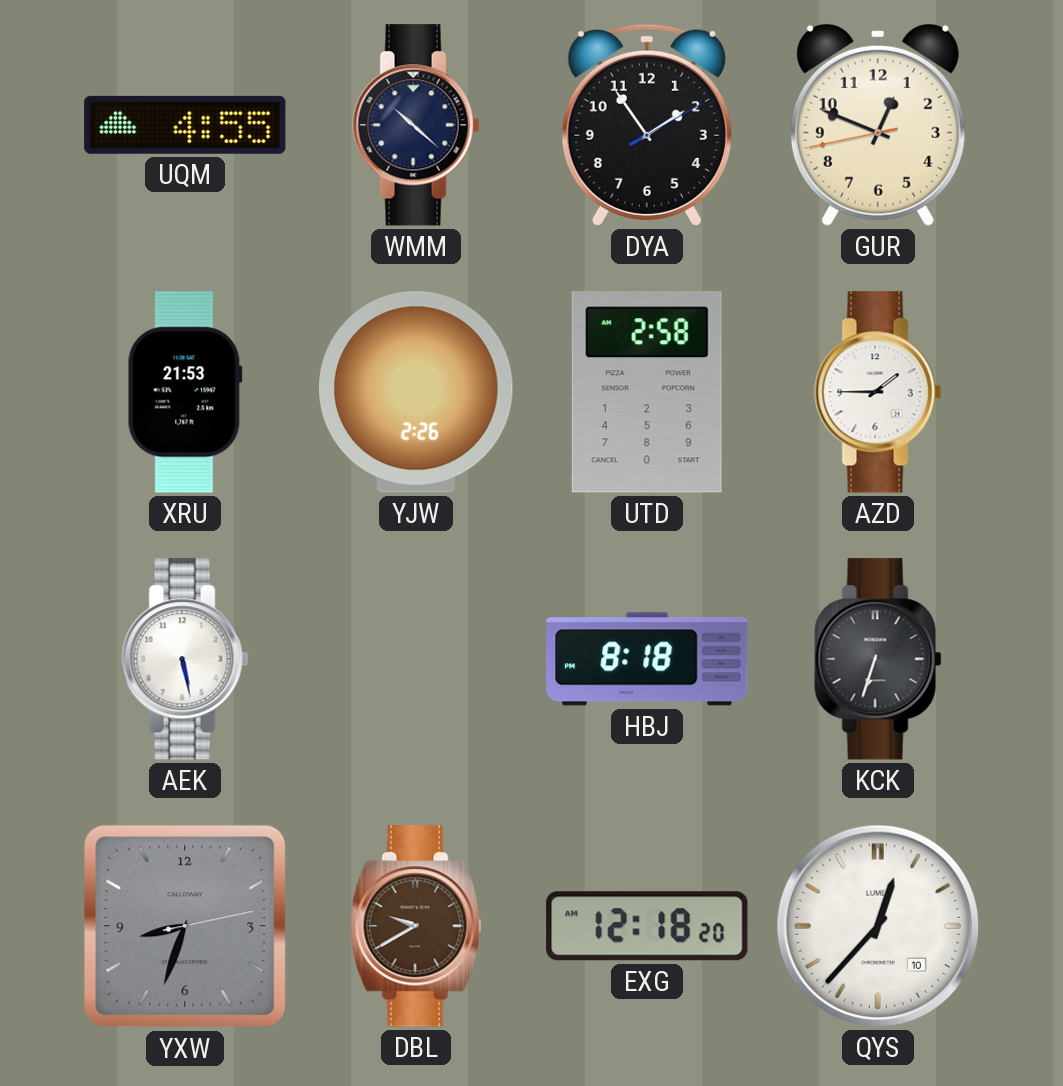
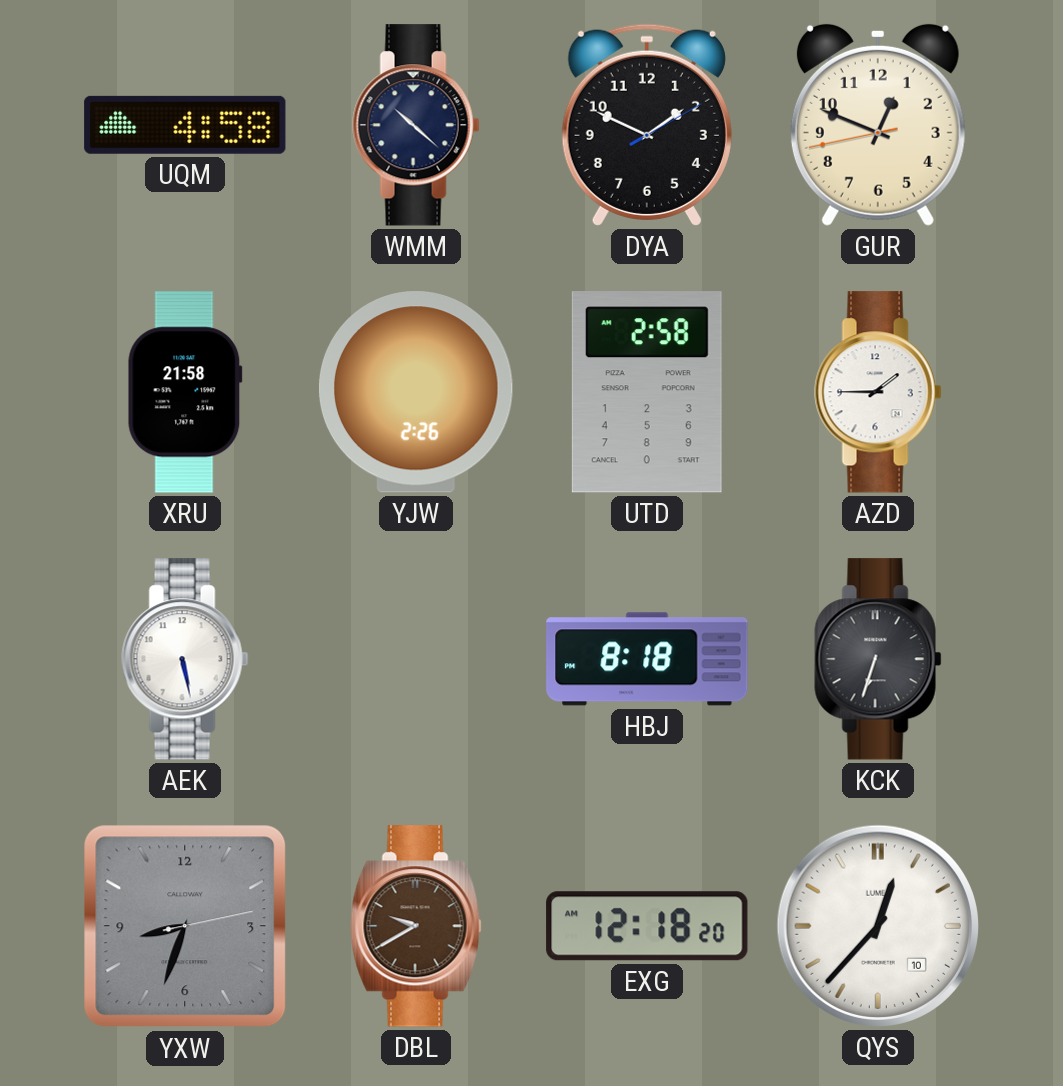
UQM: 4:55 -> 4:58 (185, 125)
DYA: 1:54 -> 1:49 (647, 125)
XRU: 21:53 -> 21:58 (185, 392)
